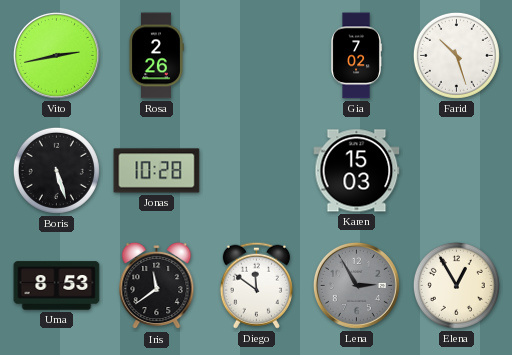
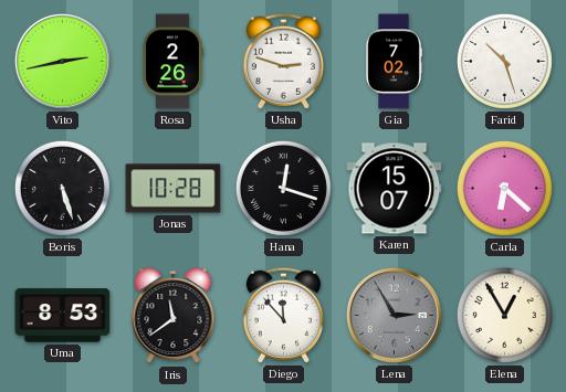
Usha: none -> 2:48 (283, 61)
Hana: none -> 12:18 (283, 188)
Karen: 15:03 -> 15:07 (395, 189)
Carla: none -> 6:22 (504, 188)
Diego: 11:51 -> 11:53 (283, 315)
